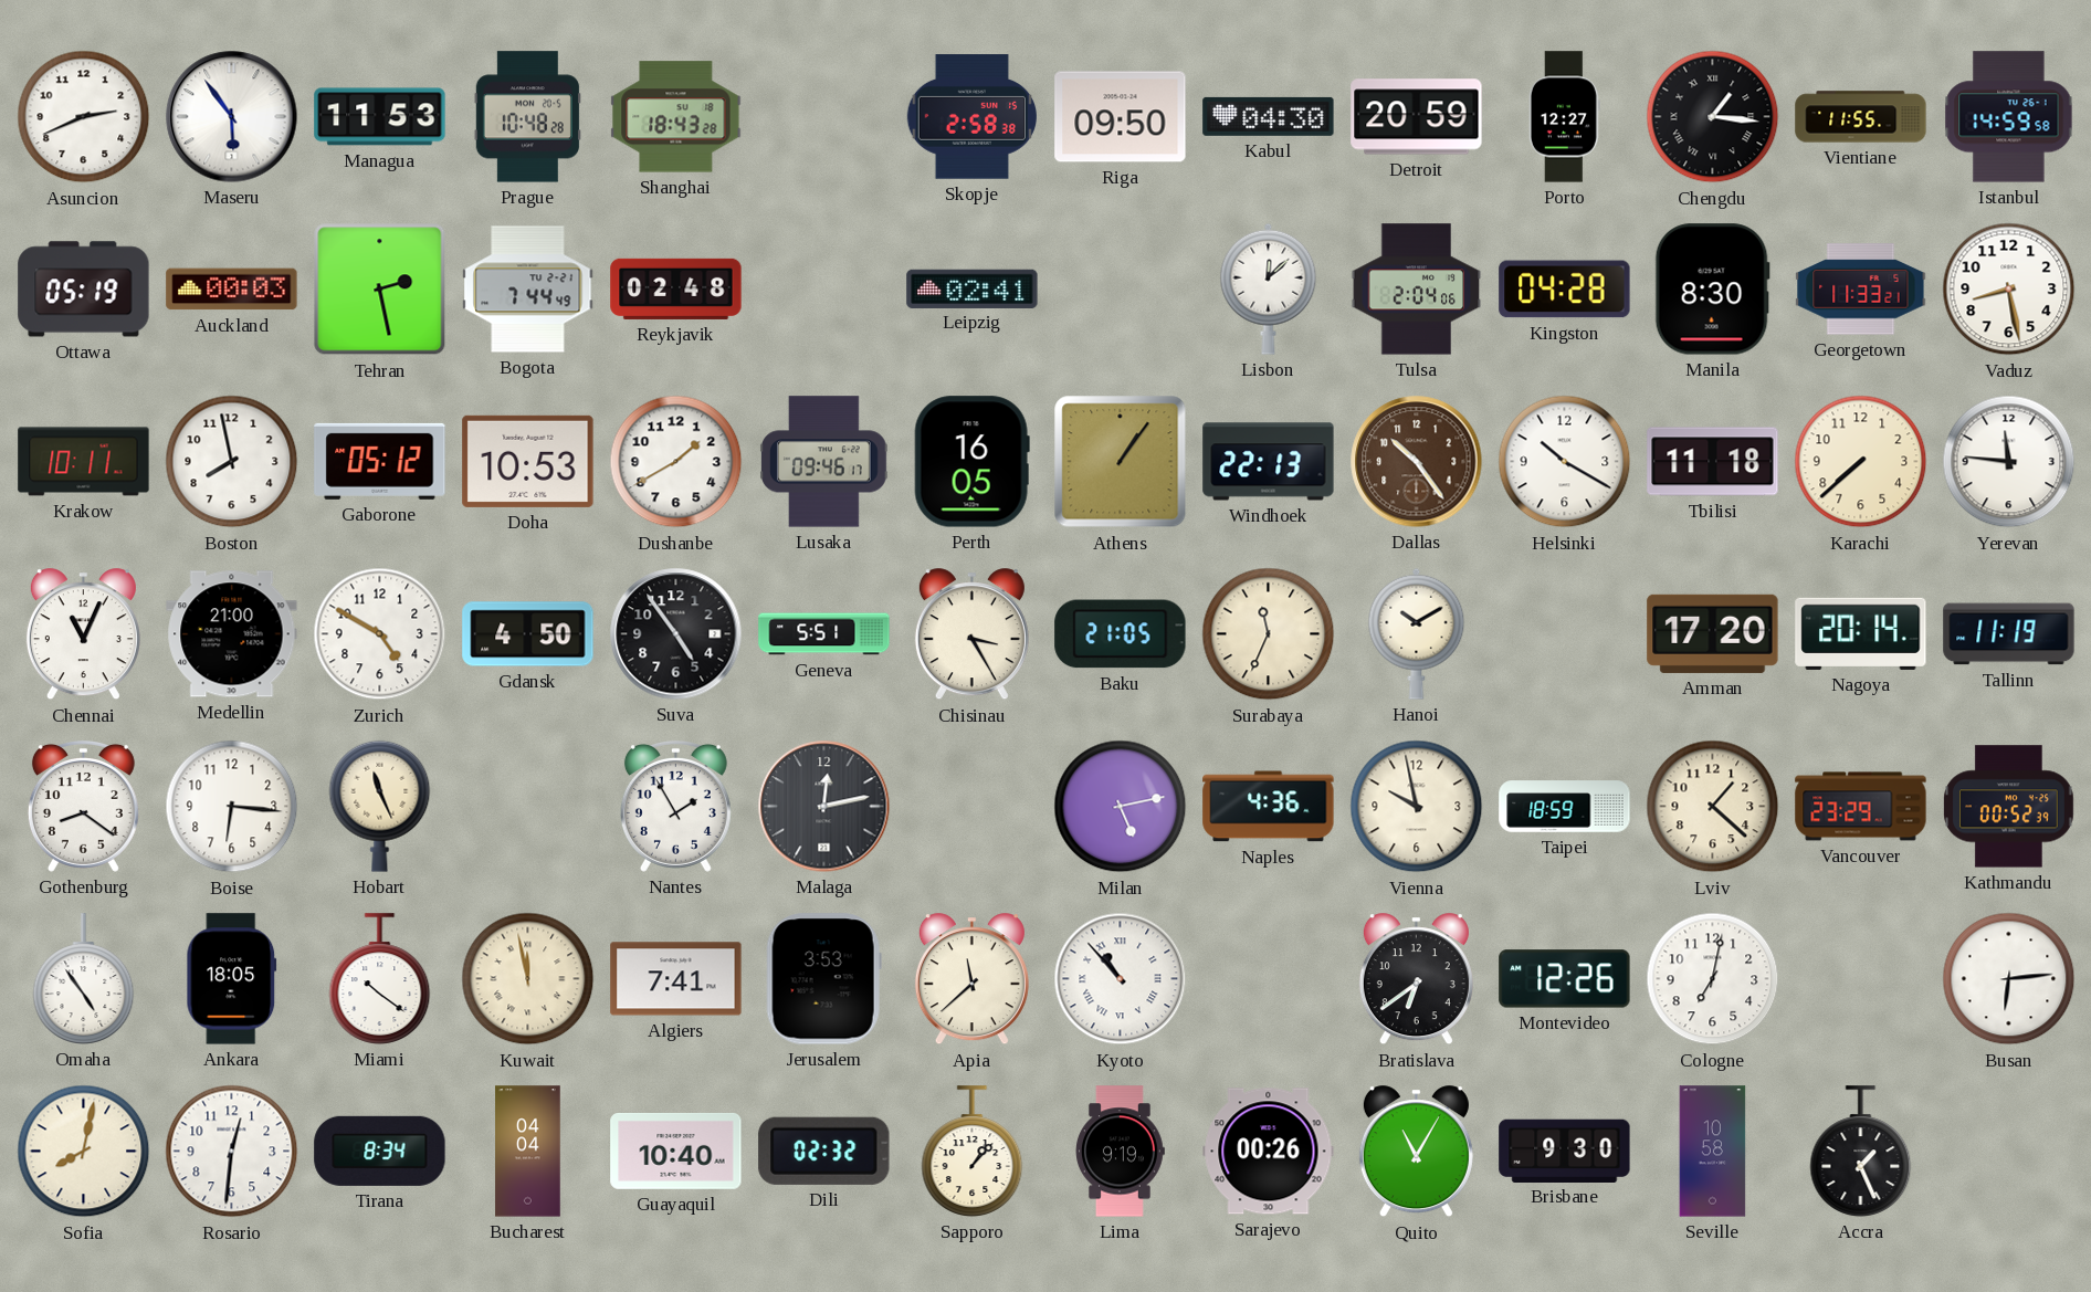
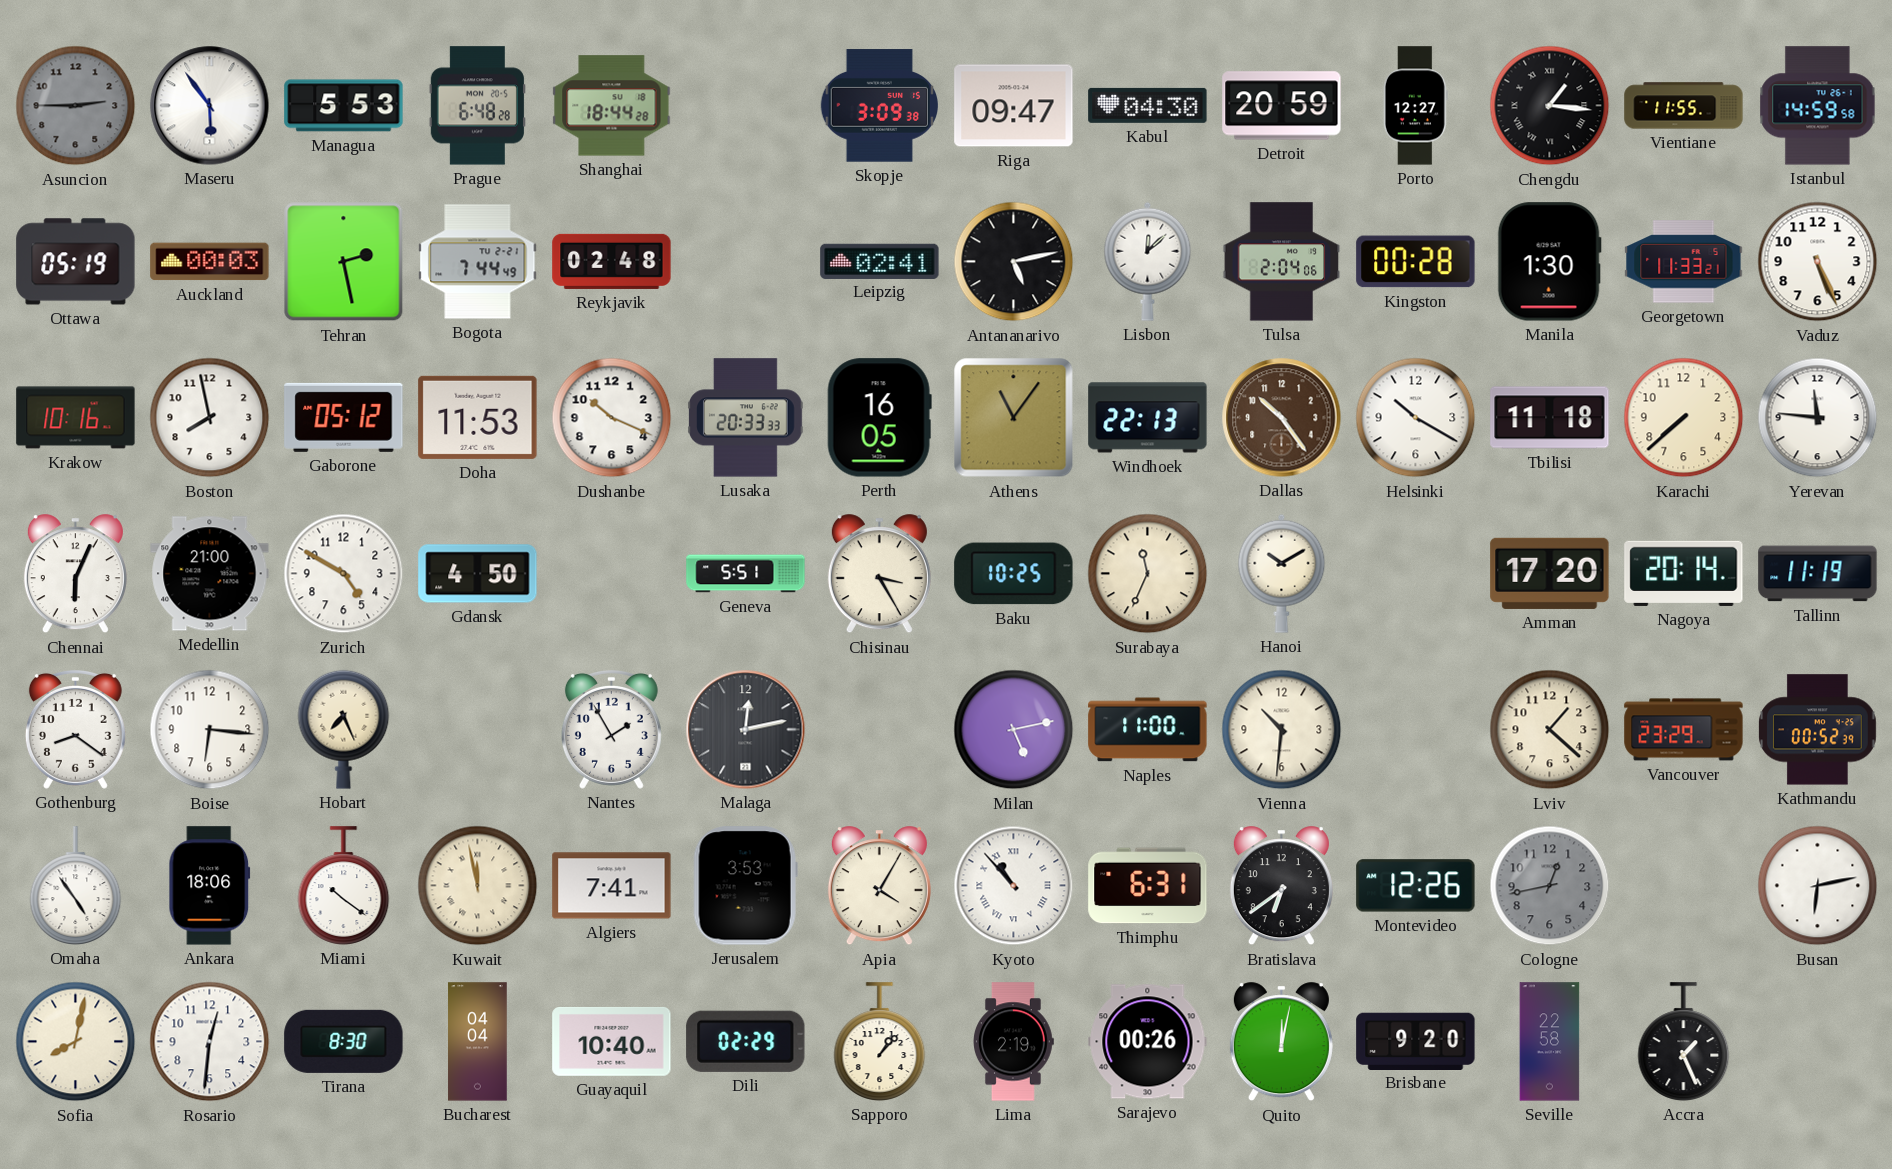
Asuncion: 2:41 -> 2:45 (76, 106)
Asuncion dial: white -> grey (76, 106)
Managua: 11:53 -> 5:53 (344, 106)
Prague: 10:48 -> 6:48 (477, 106)
Shanghai: 18:43 -> 18:44 (612, 106)
Skopje: 2:58 -> 3:09 (879, 106)
Riga: 09:50 -> 09:47 (1014, 106)
Antananarivo: none -> 5:13 (1014, 262)
Kingston: 04:28 -> 00:28 (1416, 262)
Manila: 8:30 -> 1:30 (1549, 262)
Vaduz: 8:28 -> 5:26 (1818, 262)
Krakow: 10:11 -> 10:16 (76, 418)
Doha: 10:53 -> 11:53 (478, 417)
Dushanbe: 1:40 -> 10:19 (612, 418)
Lusaka: 09:46 -> 20:33 (746, 418)
Athens: 1:06 -> 11:06 (1014, 418)
Chennai: 11:04 -> 6:04 (75, 574)
Suva: 4:54 -> none (676, 634)
Baku: 21:05 -> 10:25 (1014, 574)
Hobart: 11:26 -> 7:26 (344, 729)
Naples: 4:36 -> 11:00 (1148, 730)
Vienna: 9:58 -> 10:31 (1282, 730)
Taipei: 18:59 -> none (1565, 807)
Ankara: 18:05 -> 18:06 (210, 886)
Apia: 11:38 -> 4:05 (879, 886)
Thimphu: none -> 6:31 (1148, 886)
Cologne: 7:02 -> 12:43 (1550, 886)
Cologne dial: white -> grey (1550, 886)
Busan: 6:14 -> 6:13 (1818, 886)
Tirana: 8:34 -> 8:30 (344, 1041)
Dili: 02:32 -> 02:29 (746, 1041)
Lima: 9:19 -> 2:19 (1014, 1042)
Quito: 11:05 -> 12:02 (1281, 1042)
Brisbane: 9:30 -> 9:20 (1416, 1041)
Seville: 10:58 -> 22:58 (1550, 1042)
